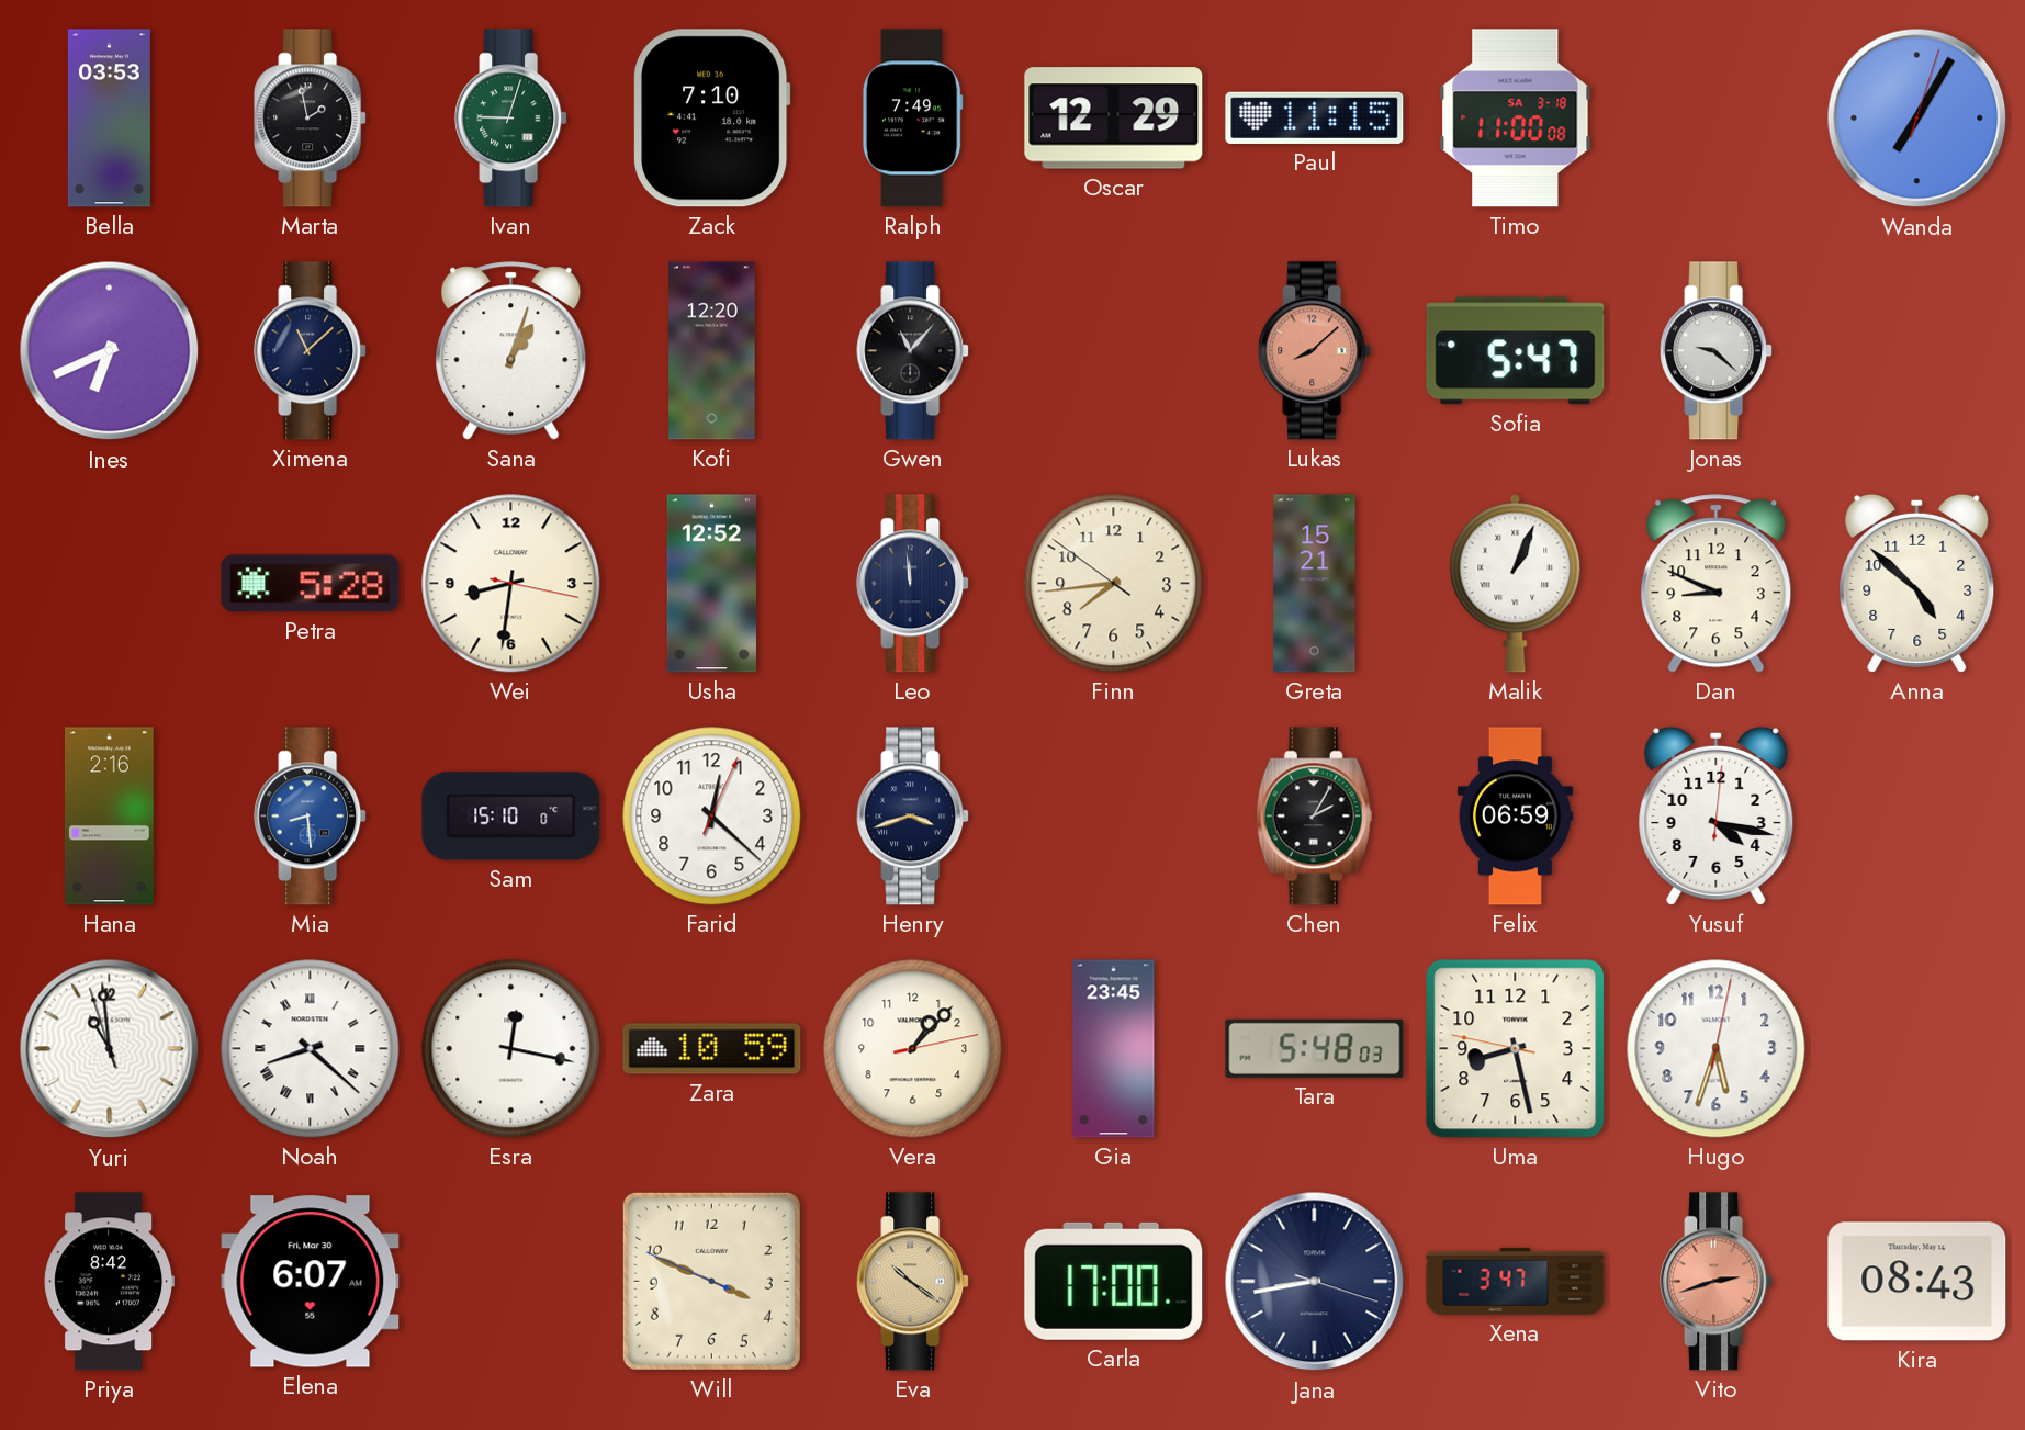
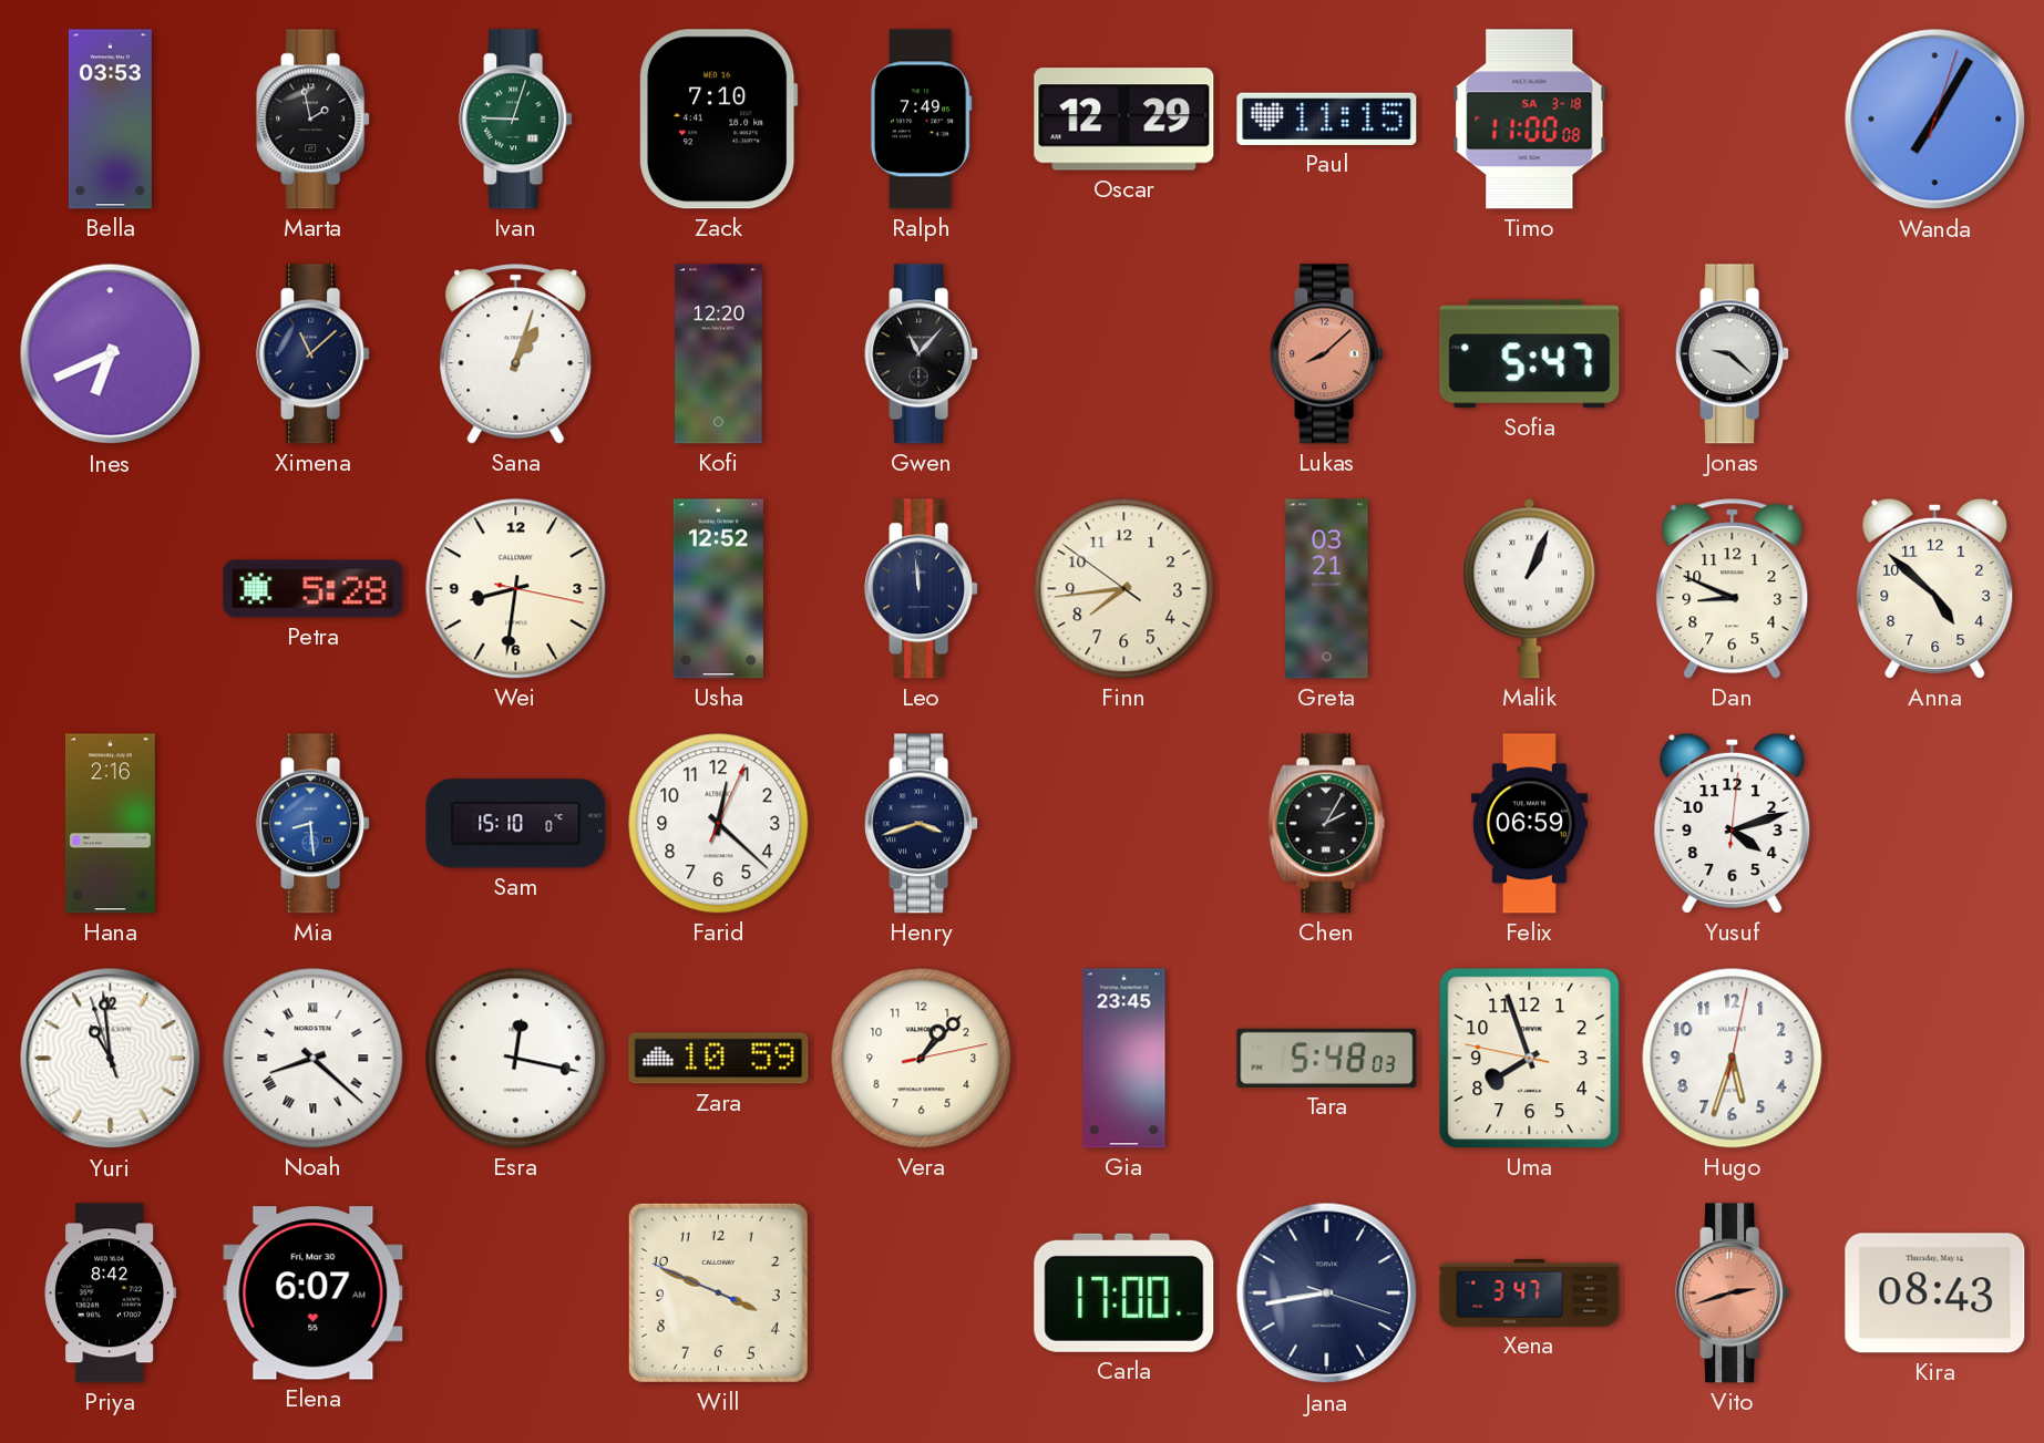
Greta: 15:21 -> 03:21 (1327, 589)
Yusuf: 4:17 -> 4:12 (1733, 823)
Uma: 8:27 -> 7:56 (1530, 1059)
Eva: 10:21 -> none (913, 1282)
